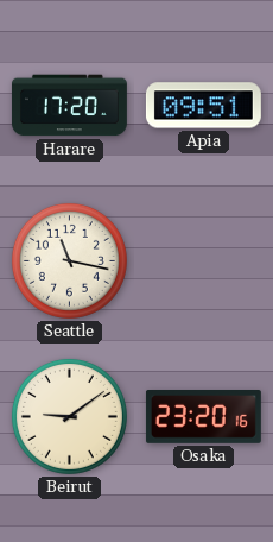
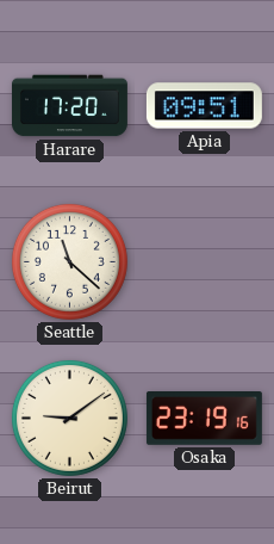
Seattle: 11:17 -> 11:22 (69, 261)
Osaka: 23:20 -> 23:19 (204, 419)
